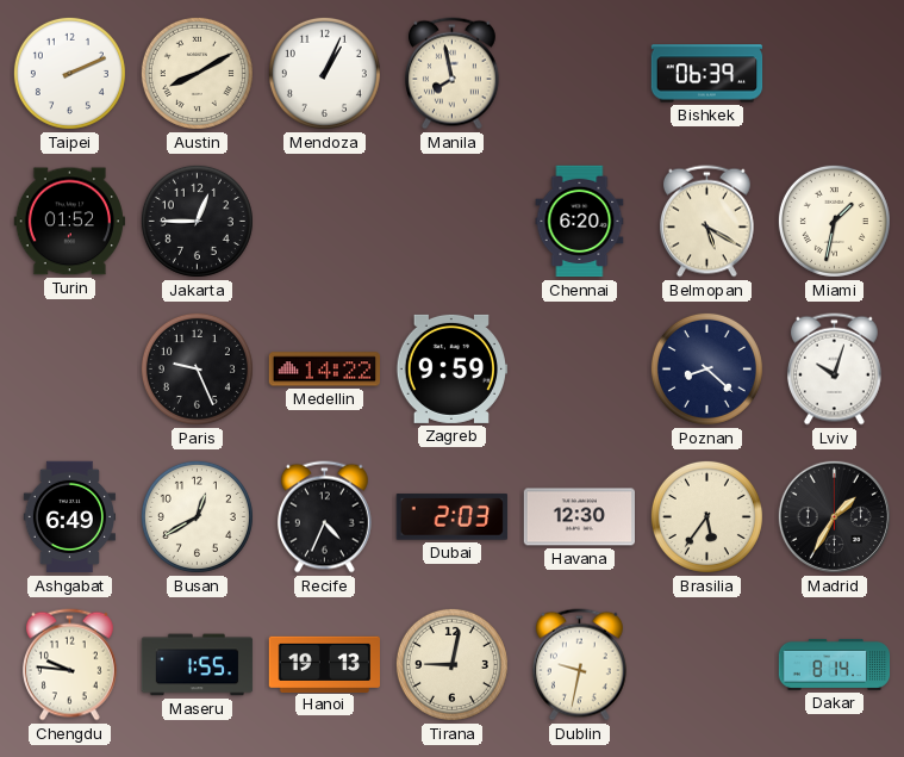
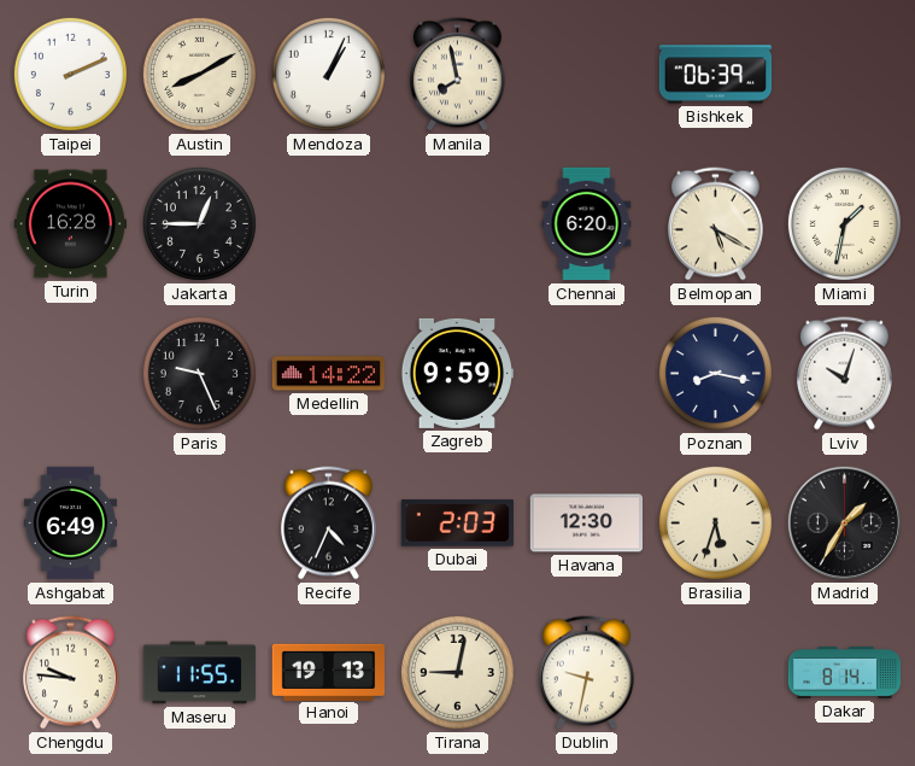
Turin: 01:52 -> 16:28 (70, 224)
Poznan: 8:22 -> 8:17 (715, 373)
Busan: 12:40 -> none (197, 516)
Brasilia: 5:36 -> 5:33 (715, 522)
Maseru: 1:55 -> 11:55 (200, 673)
